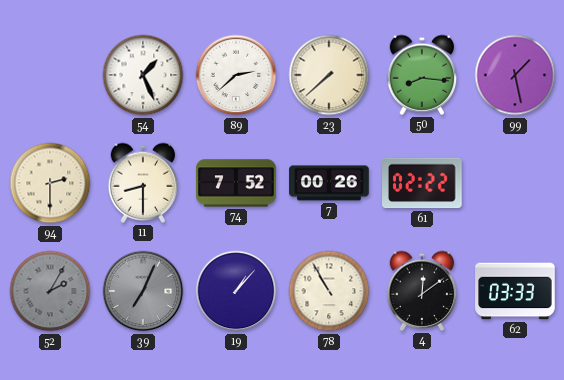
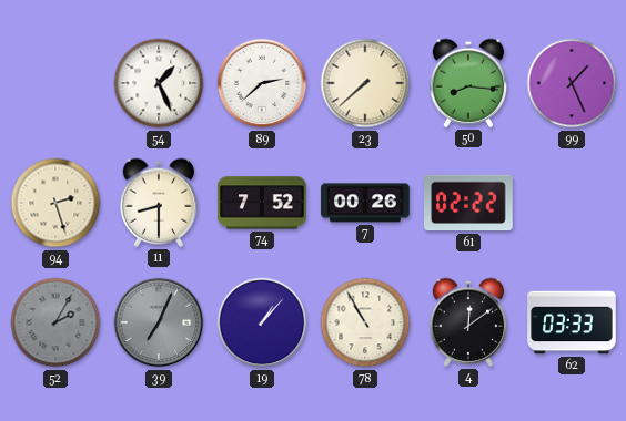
99: 1:28 -> 1:26 (572, 83)
94: 2:30 -> 2:27 (55, 203)
